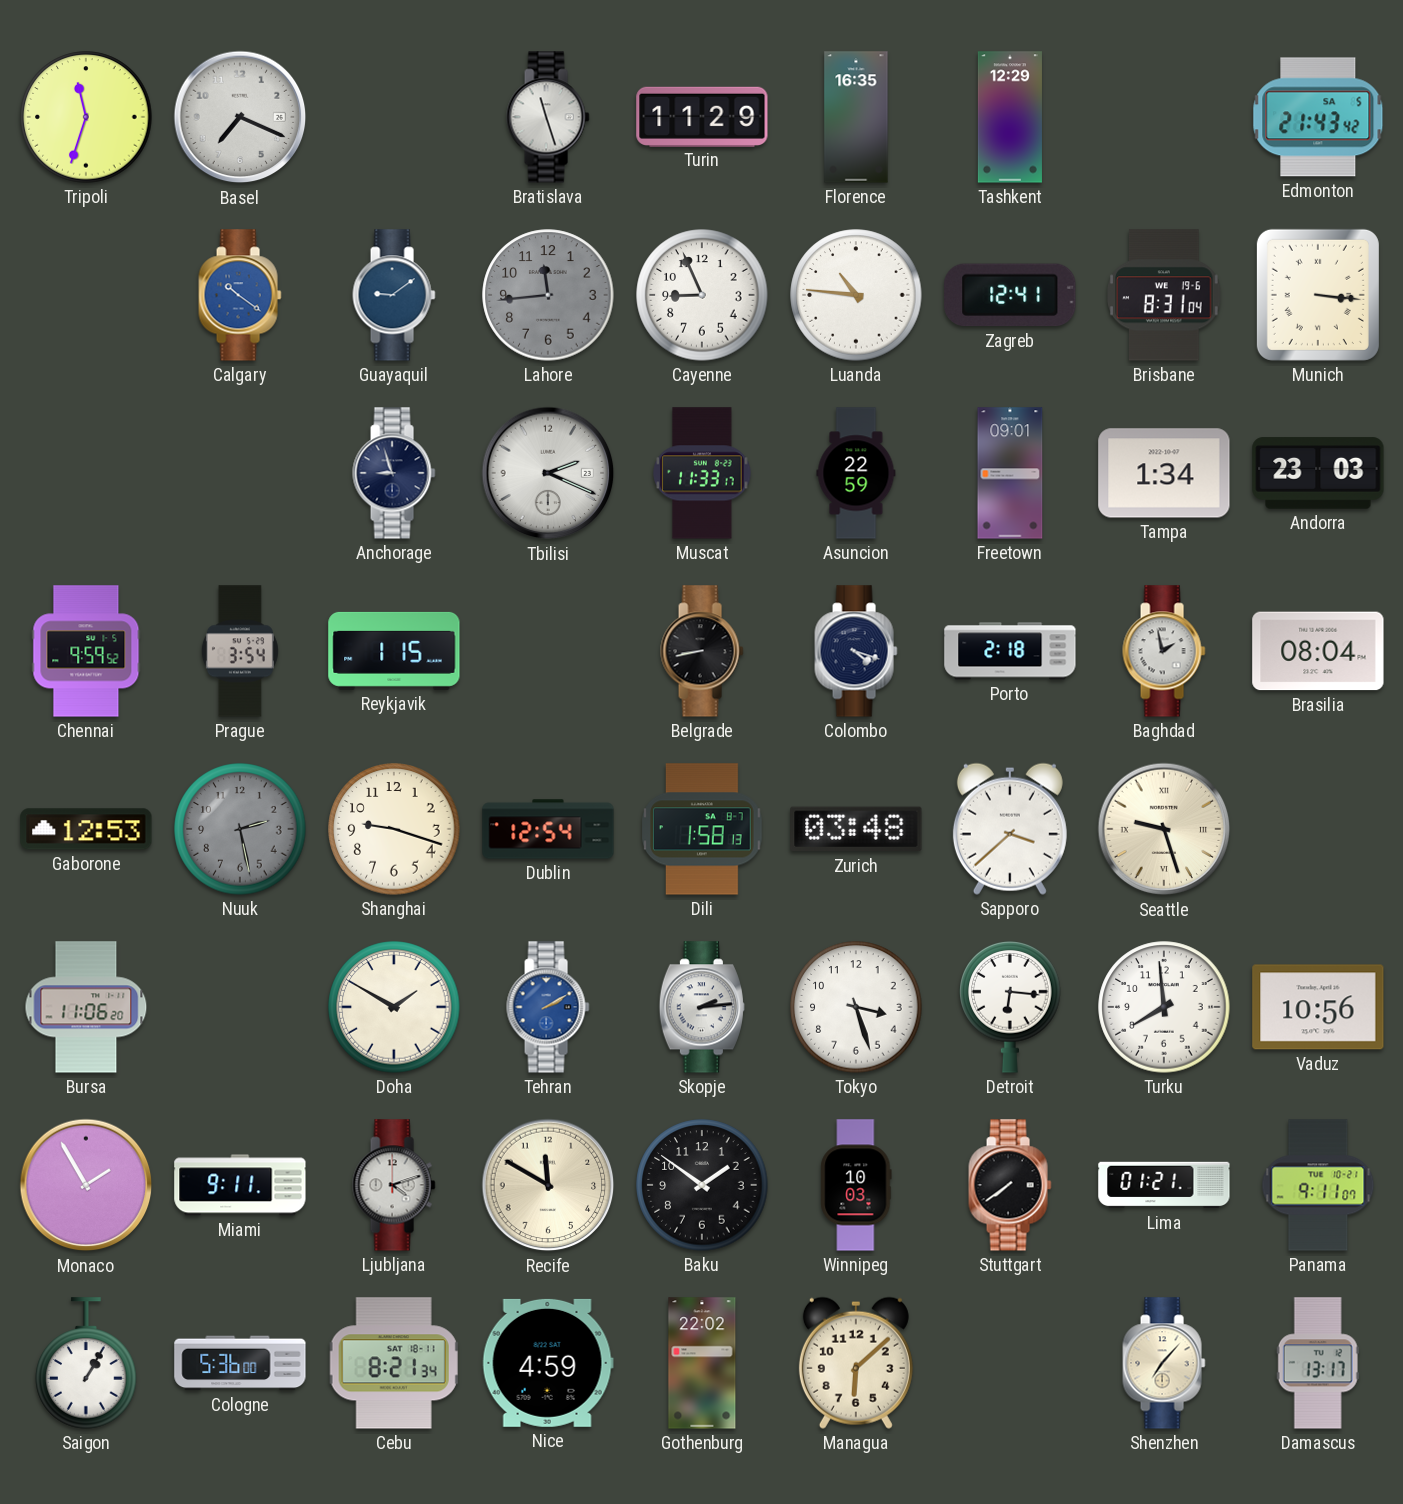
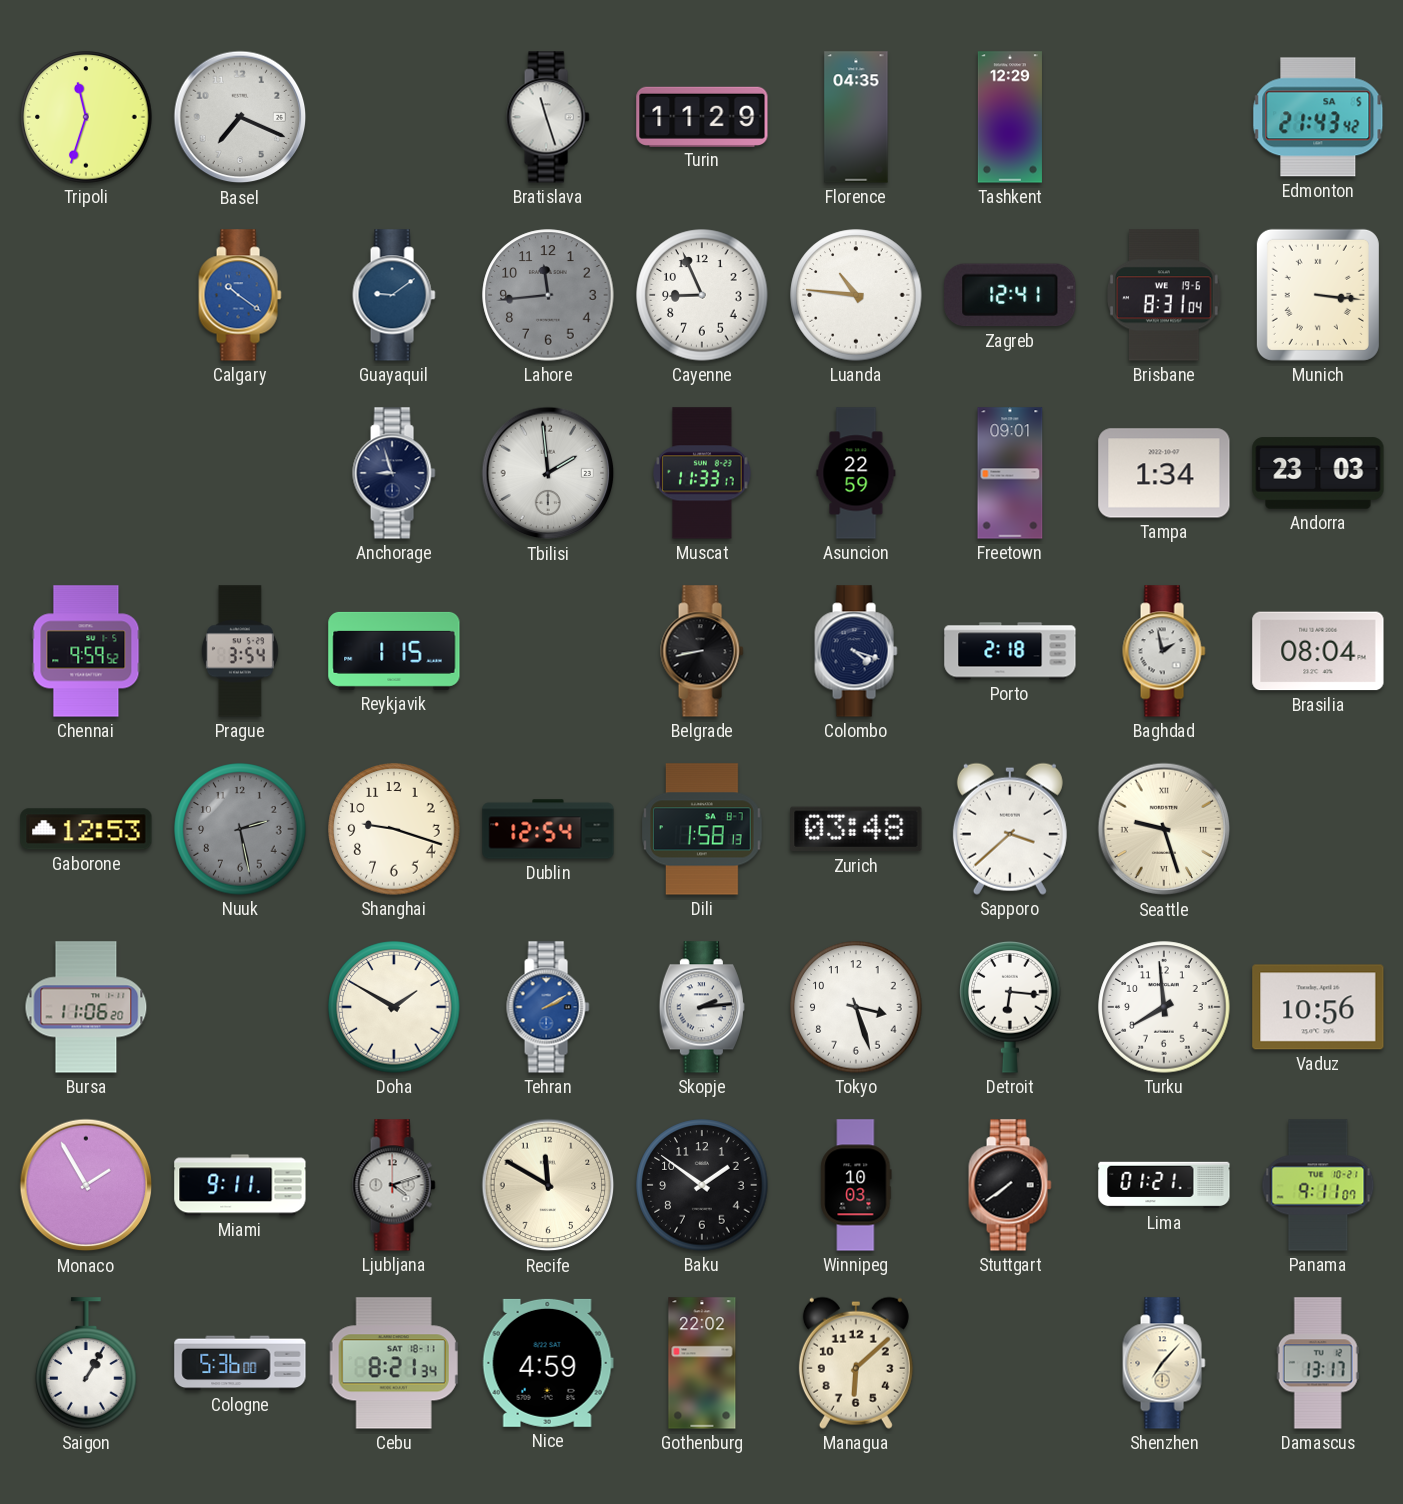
Florence: 16:35 -> 04:35 (856, 117)
Tbilisi: 2:19 -> 1:59 (548, 473)
